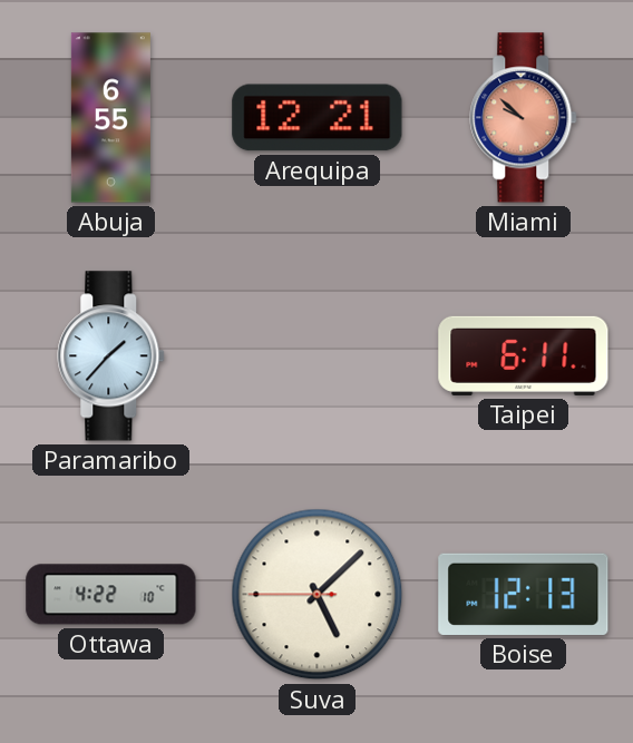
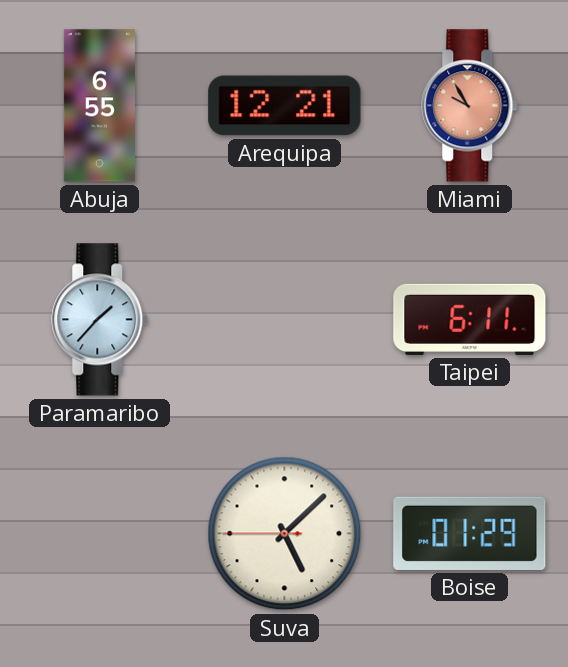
Miami: 9:52 -> 9:55 (470, 106)
Ottawa: 4:22 -> none (111, 595)
Boise: 12:13 -> 01:29 (470, 533)
